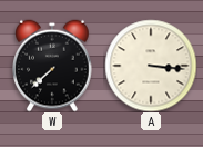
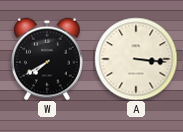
W: 7:38 -> 7:40 (48, 59)
